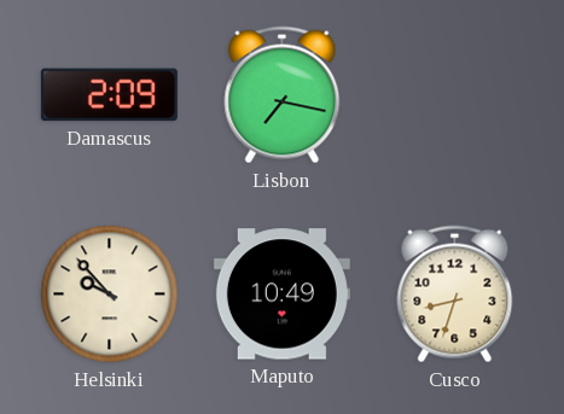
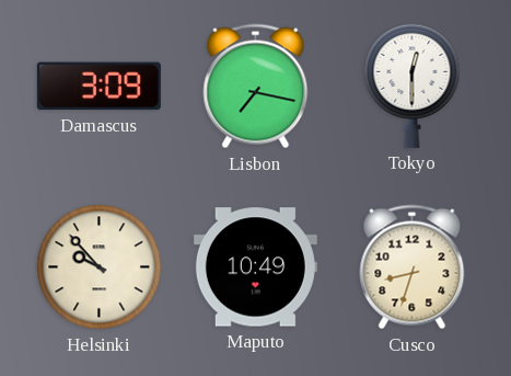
Damascus: 2:09 -> 3:09 (98, 87)
Tokyo: none -> 12:30 (413, 86)
